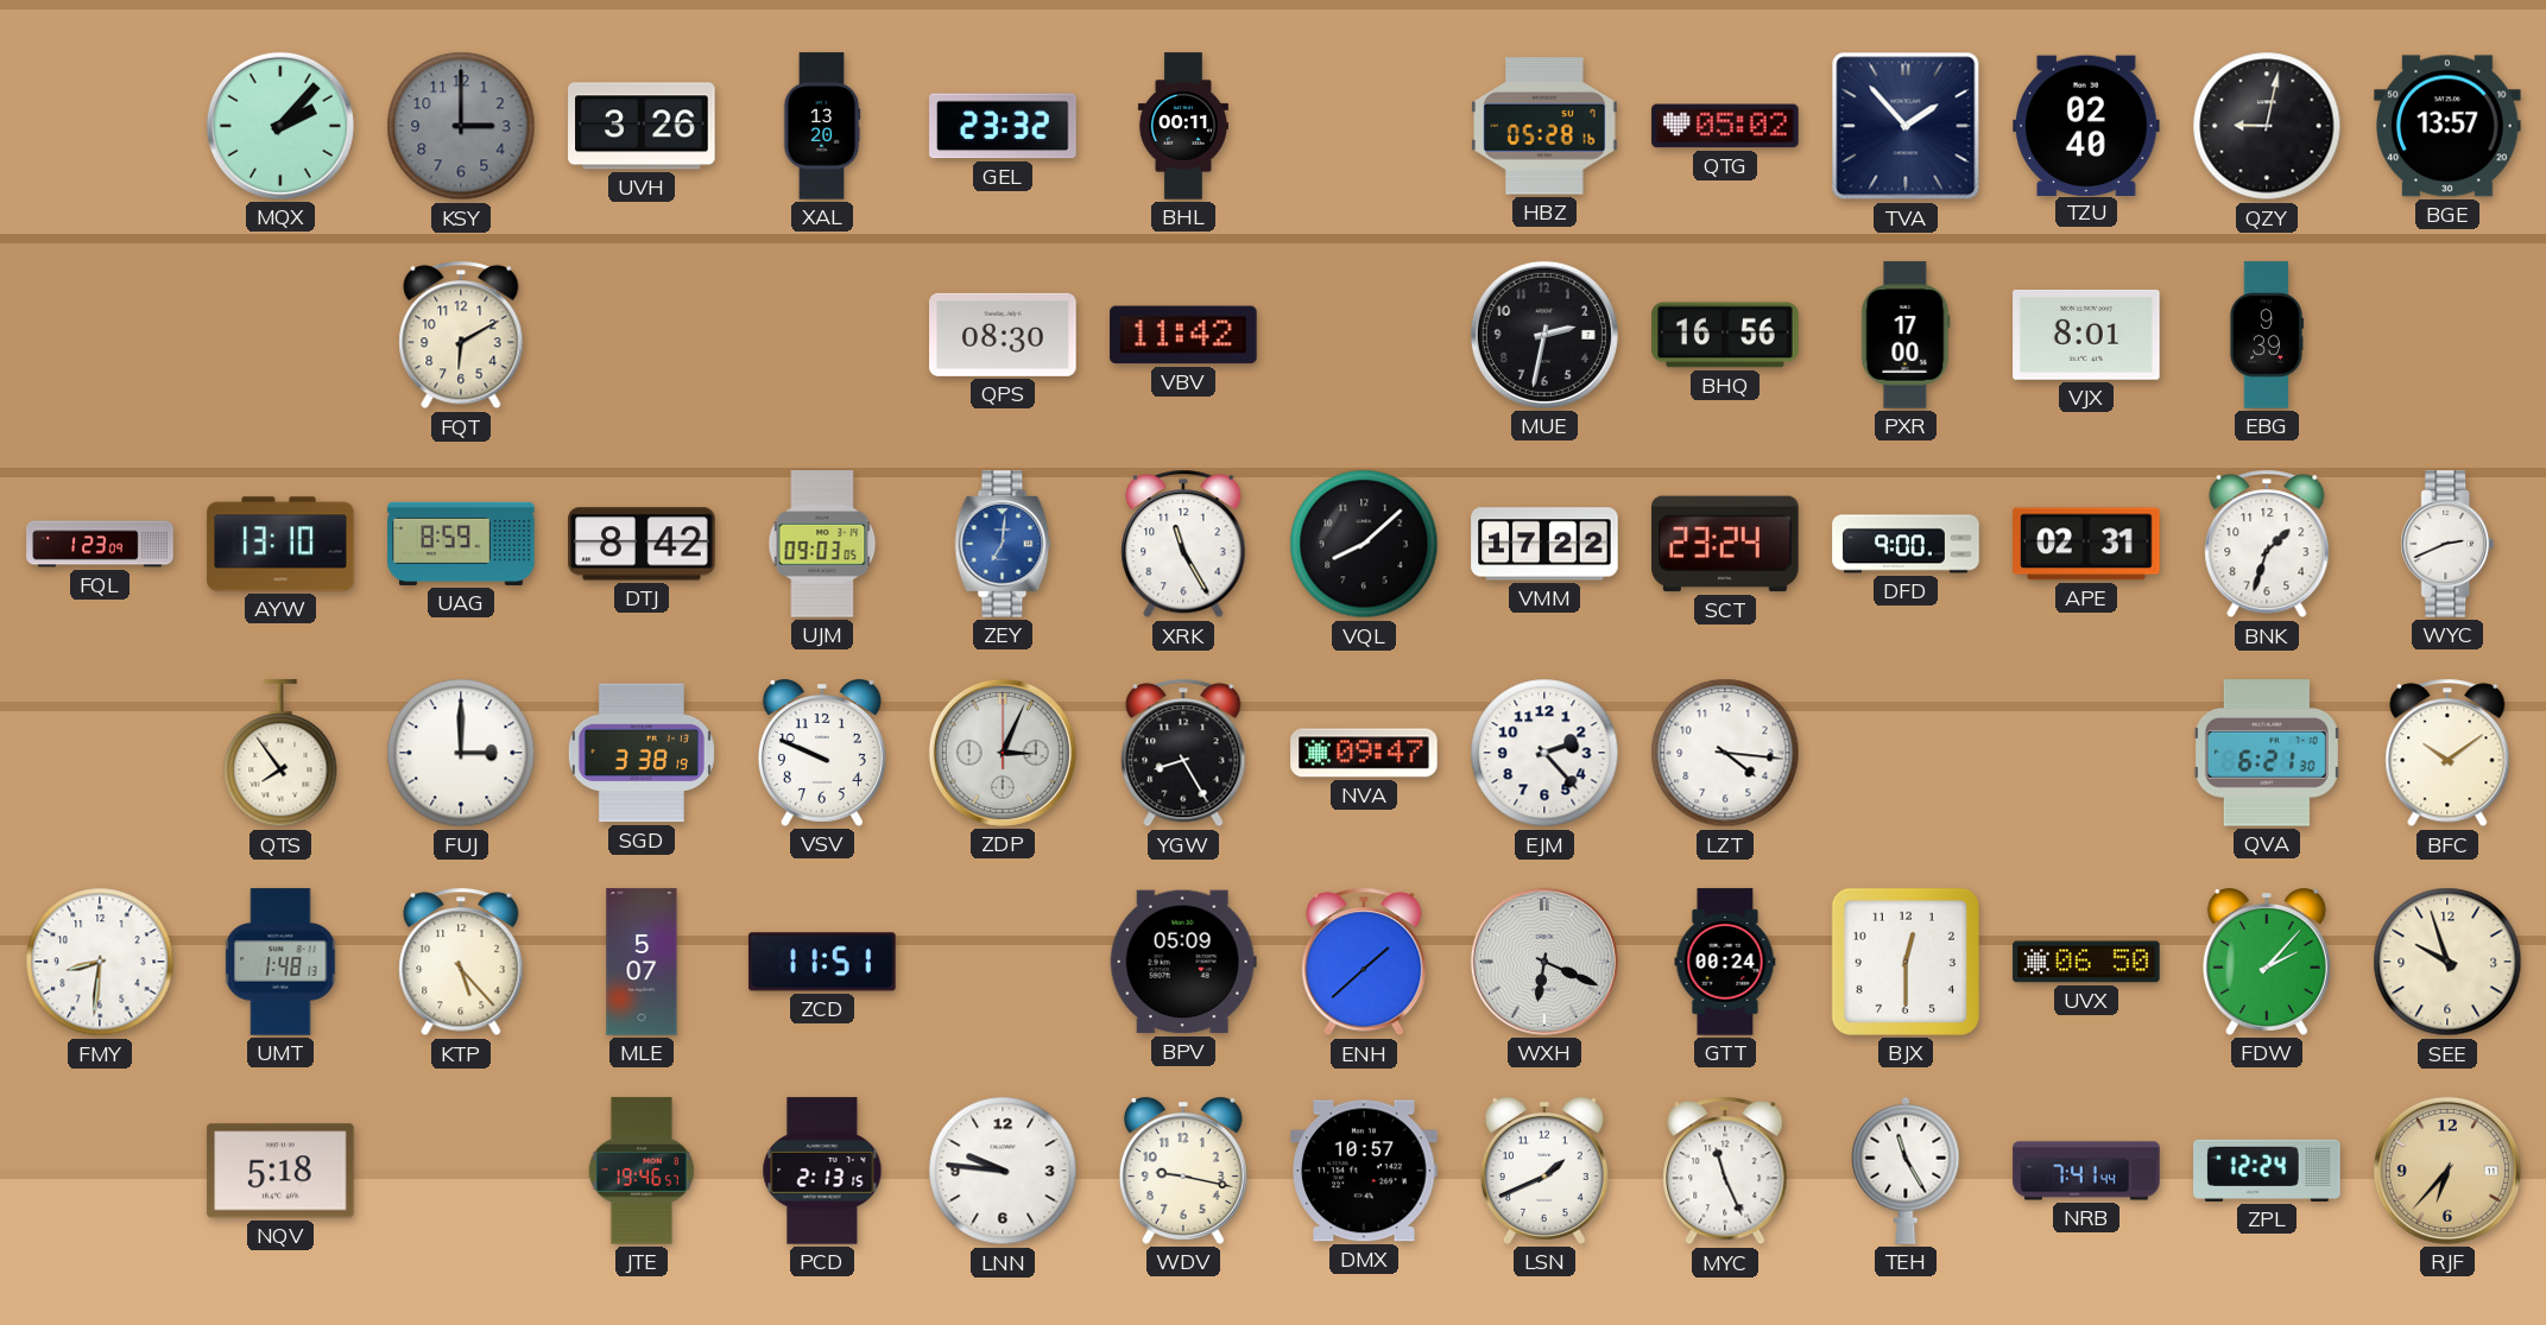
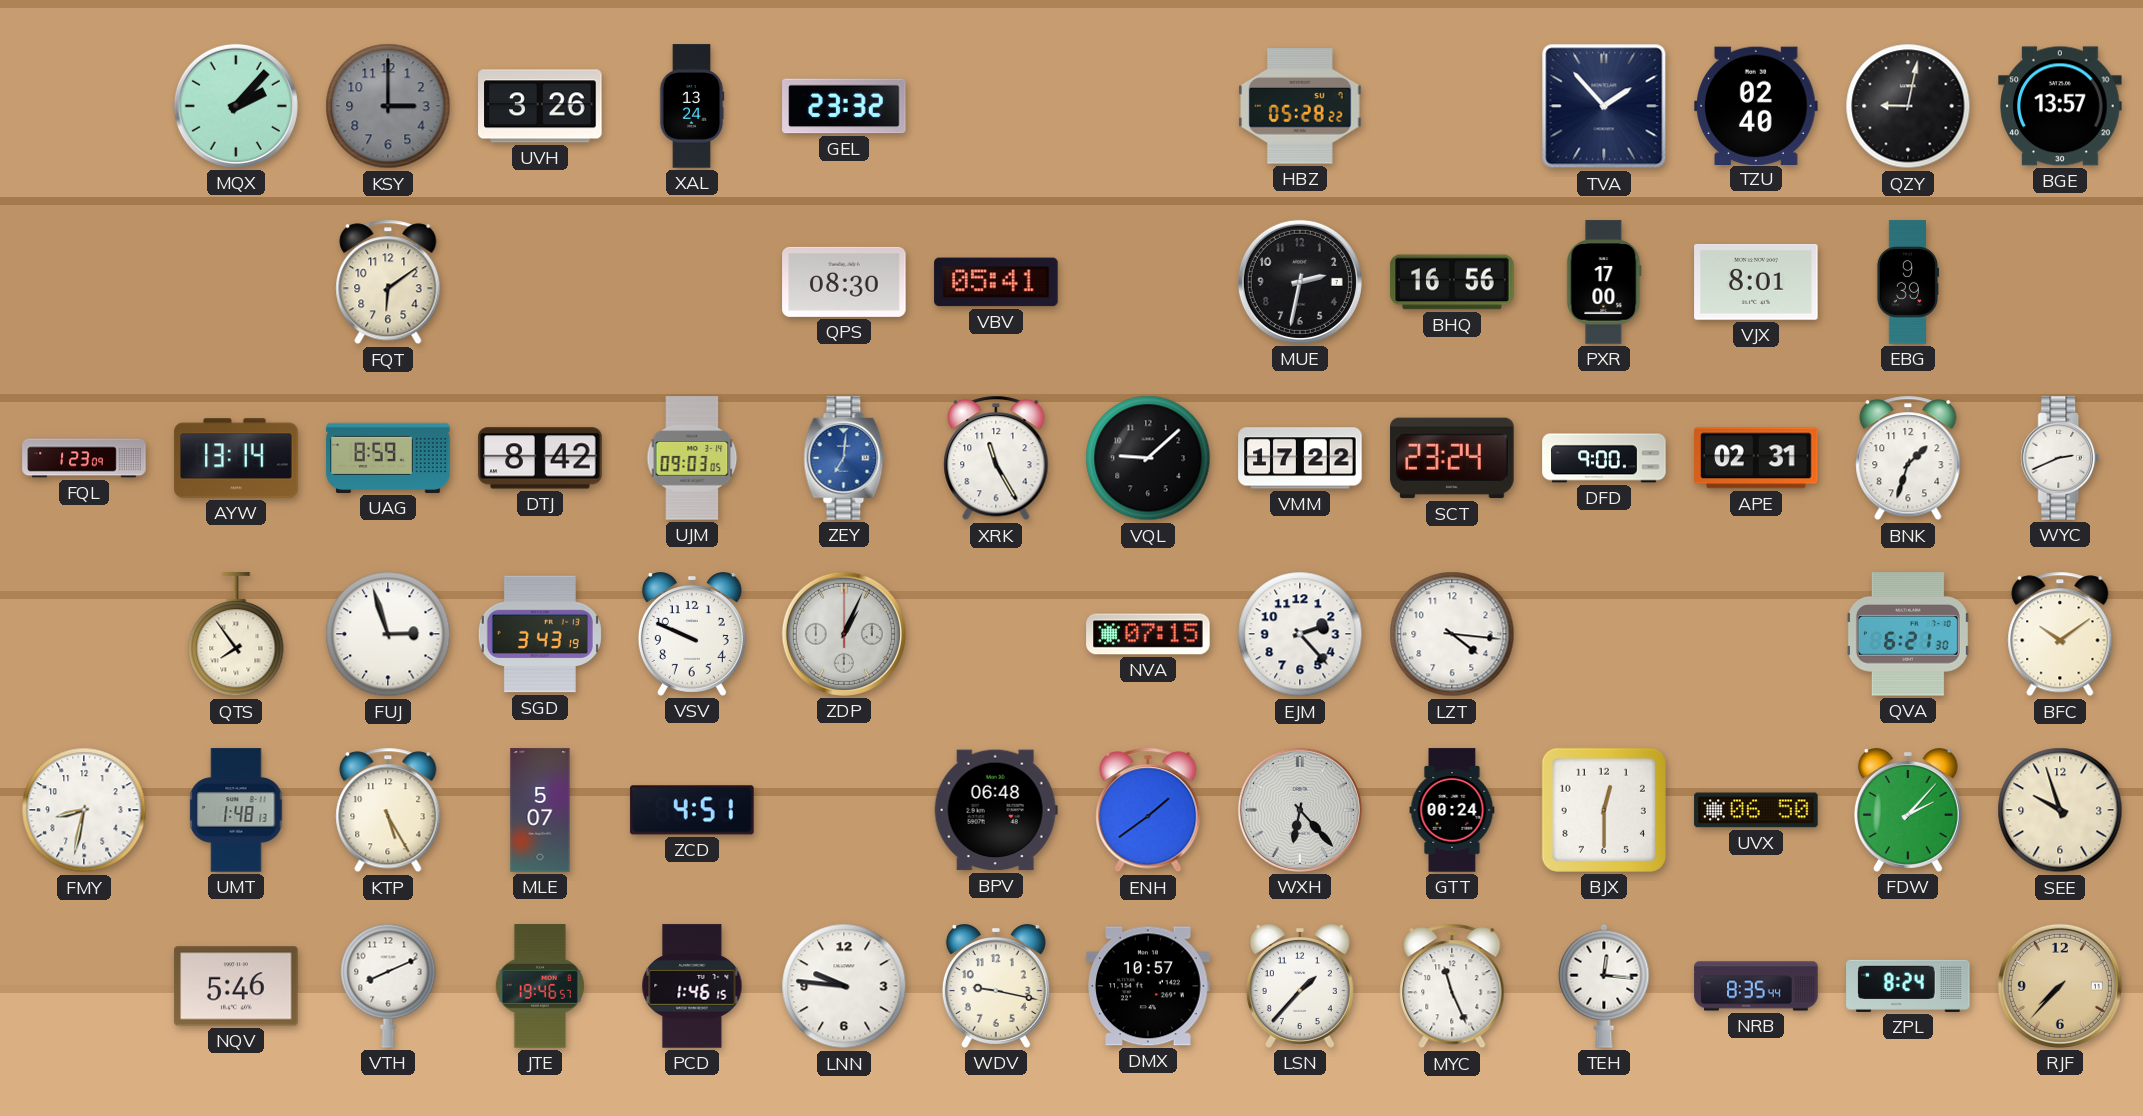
XAL: 13:20 -> 13:24 (692, 106)
BHL: 00:11 -> none (1183, 126)
HBZ: 05:28:16 -> 05:28:22 (1300, 106)
QTG: 05:02 -> none (1725, 126)
FQT: 6:10 -> 6:09 (388, 282)
VBV: 11:42 -> 05:41 (996, 282)
AYW: 13:10 -> 13:14 (236, 458)
VQL: 8:08 -> 9:08 (1148, 458)
FUJ: 3:00 -> 2:57 (388, 634)
SGD: 3:38 -> 3:43 (540, 634)
ZDP: 3:04 -> 1:04 (844, 634)
YGW: 8:25 -> none (1183, 753)
NVA: 09:47 -> 07:15 (1148, 634)
FMY: 8:31 -> 8:32 (84, 810)
KTP: 5:23 -> 5:25 (388, 810)
ZCD: 11:51 -> 4:51 (692, 810)
BPV: 05:09 -> 06:48 (996, 810)
ENH: 1:38 -> 1:39 (1148, 810)
WXH: 6:19 -> 6:23 (1300, 810)
NQV: 5:18 -> 5:46 (236, 986)
VTH: none -> 8:11 (388, 986)
PCD: 2:13 -> 1:46 (692, 986)
LSN: 1:41 -> 1:37 (1300, 987)
TEH: 11:25 -> 12:16 (1604, 986)
NRB: 7:41 -> 8:35 (1756, 986)
ZPL: 12:24 -> 8:24 (1908, 986)
RJF: 6:37 -> 7:37 (2060, 986)
